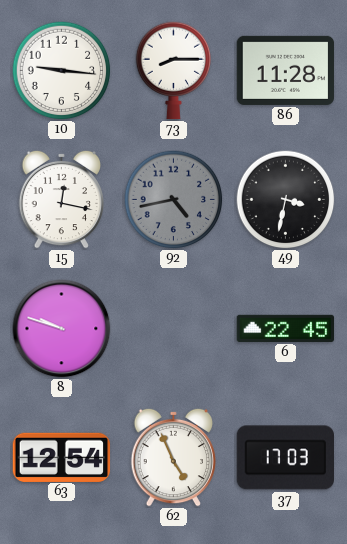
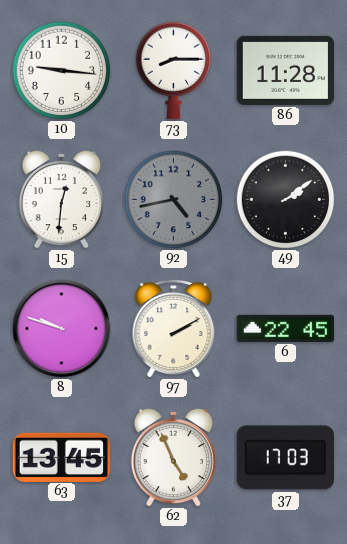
15: 12:17 -> 12:31 (61, 199)
49: 3:32 -> 2:09 (286, 200)
97: none -> 2:10 (174, 329)
63: 12:54 -> 13:45 (62, 457)
